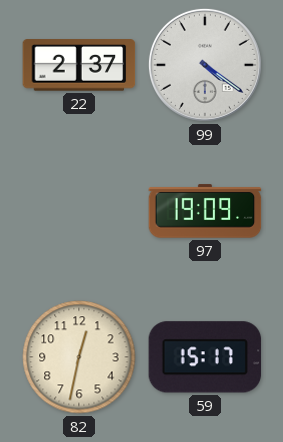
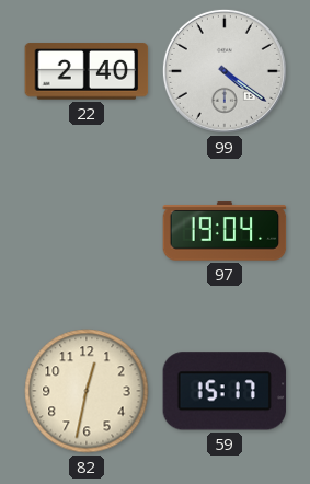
22: 2:37 -> 2:40 (87, 71)
97: 19:09 -> 19:04 (225, 231)
